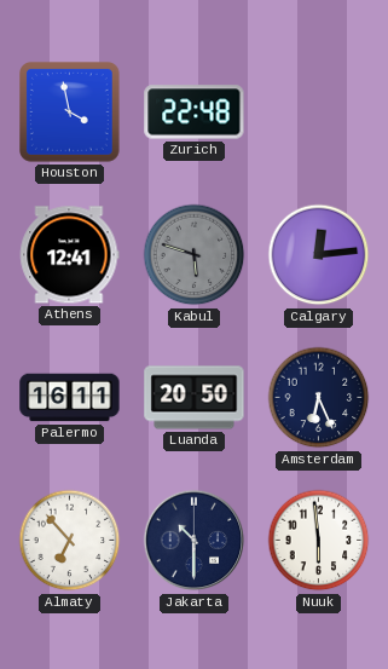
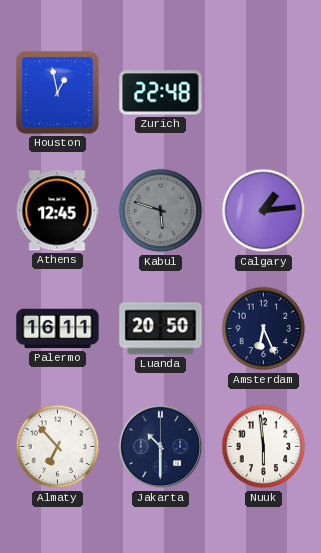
Houston: 3:58 -> 12:58 (58, 93)
Athens: 12:41 -> 12:45 (58, 211)
Calgary: 12:14 -> 1:14 (264, 211)
